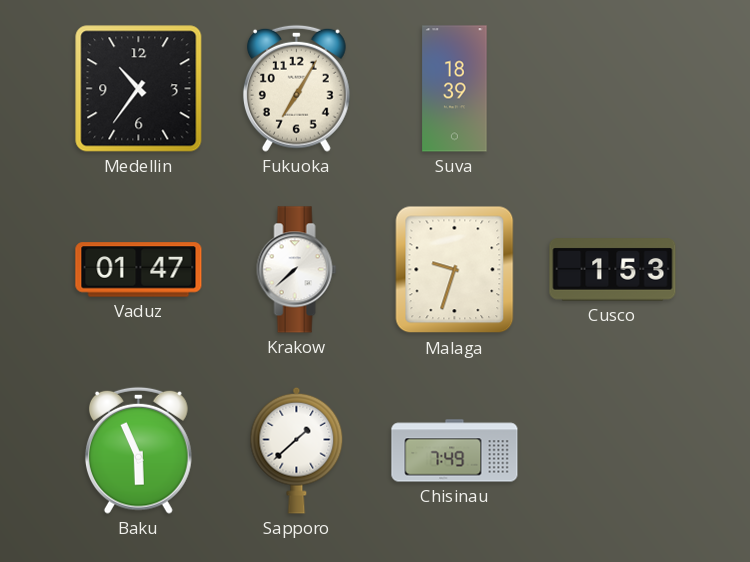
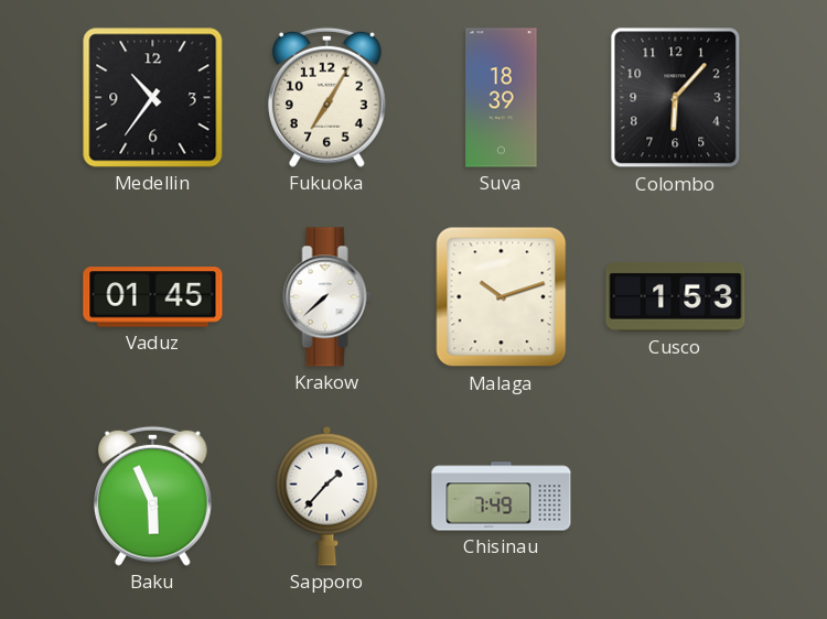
Colombo: none -> 6:07 (676, 98)
Vaduz: 01:47 -> 01:45 (153, 297)
Malaga: 9:33 -> 10:12 (502, 297)
Sapporo: 1:38 -> 1:37 (327, 496)
